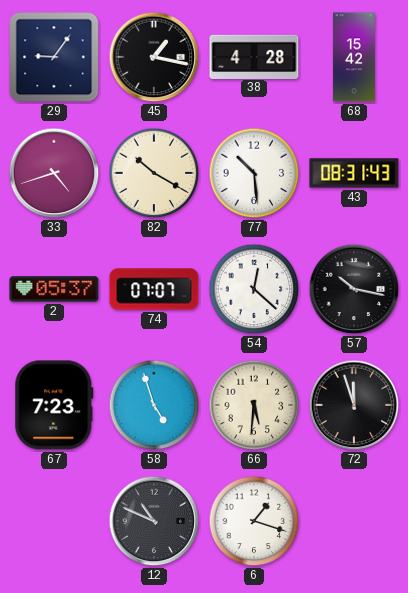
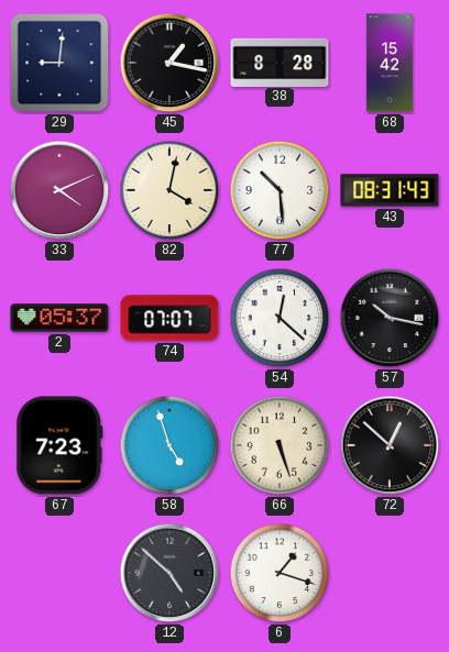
29: 9:06 -> 9:01 (59, 63)
38: 4:28 -> 8:28 (280, 62)
33: 4:42 -> 4:11 (59, 190)
82: 10:20 -> 4:02 (169, 190)
66: 5:31 -> 5:27 (280, 445)
72: 11:57 -> 12:52 (390, 445)
12: 10:49 -> 4:52 (169, 573)
